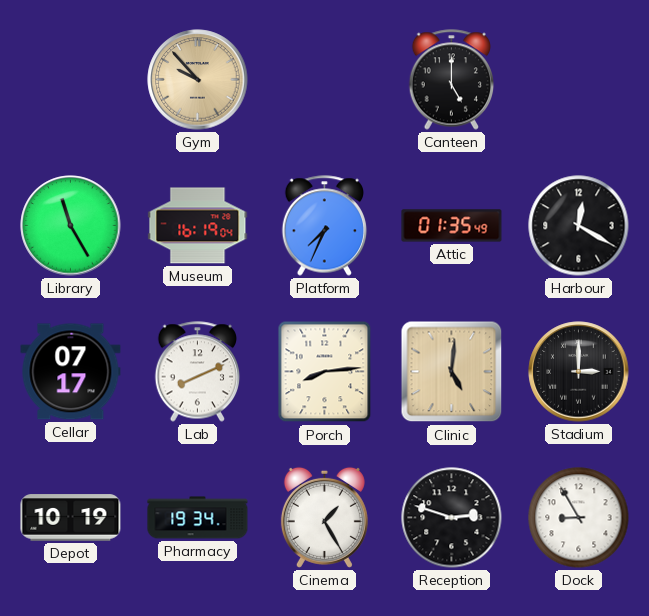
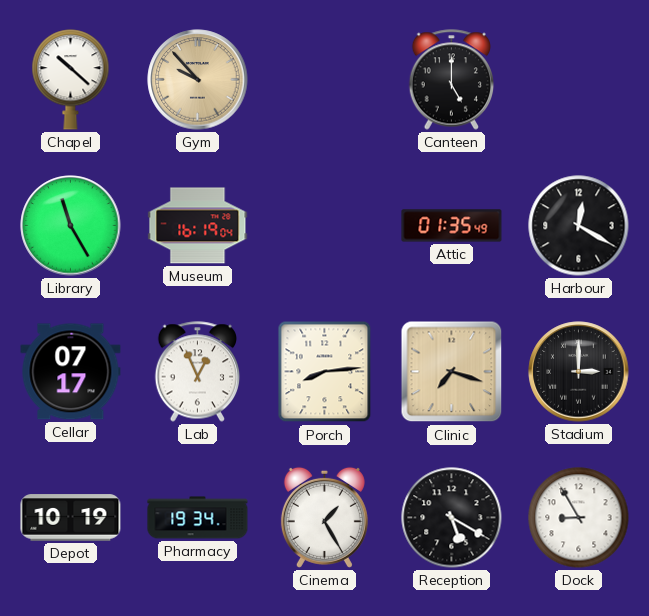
Chapel: none -> 10:22 (71, 80)
Platform: 7:34 -> none (325, 226)
Lab: 8:11 -> 12:56 (198, 372)
Clinic: 5:01 -> 7:18 (452, 372)
Reception: 2:48 -> 5:20 (452, 518)
